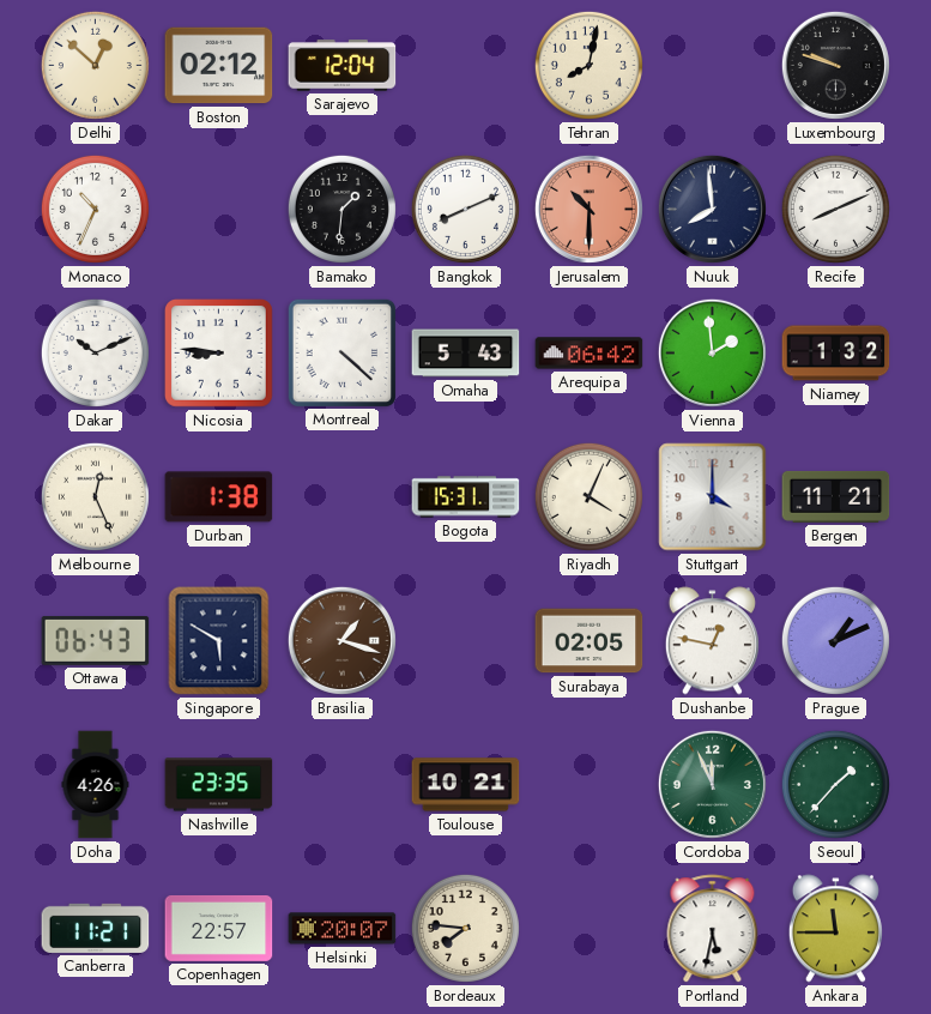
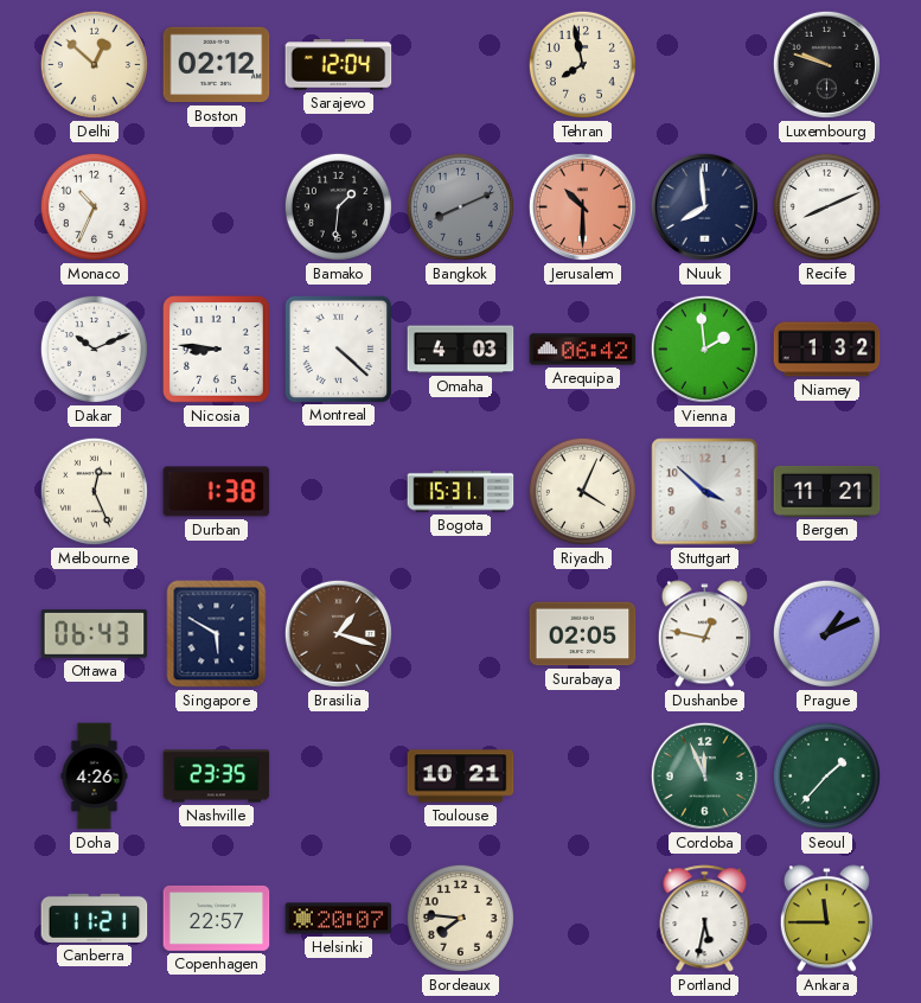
Tehran: 8:02 -> 7:58 (582, 64)
Bangkok dial: white -> grey (460, 206)
Omaha: 5:43 -> 4:03 (461, 350)
Stuttgart: 4:00 -> 3:52 (705, 492)
